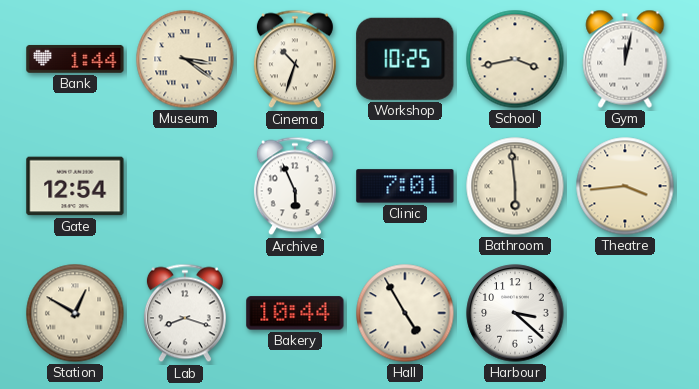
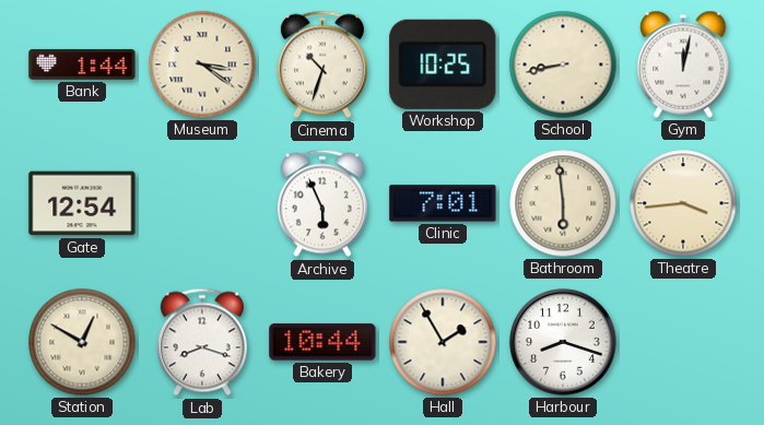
School: 3:43 -> 8:43 (563, 64)
Hall: 4:55 -> 1:55 (443, 342)
Harbour: 3:22 -> 8:18 (563, 342)
